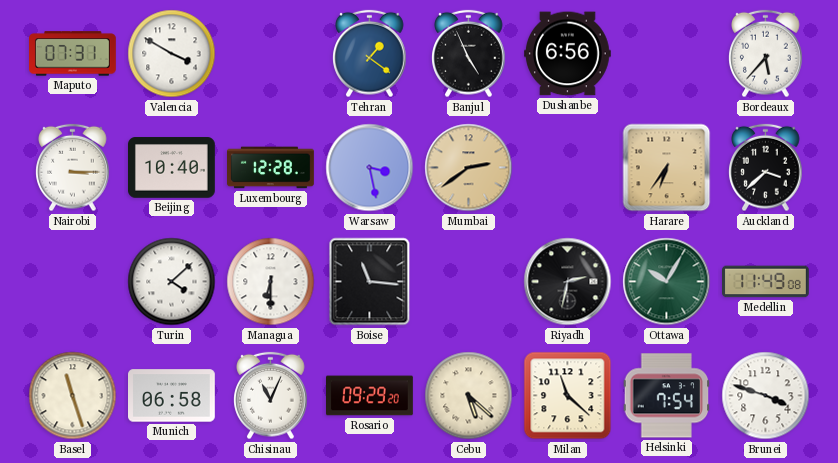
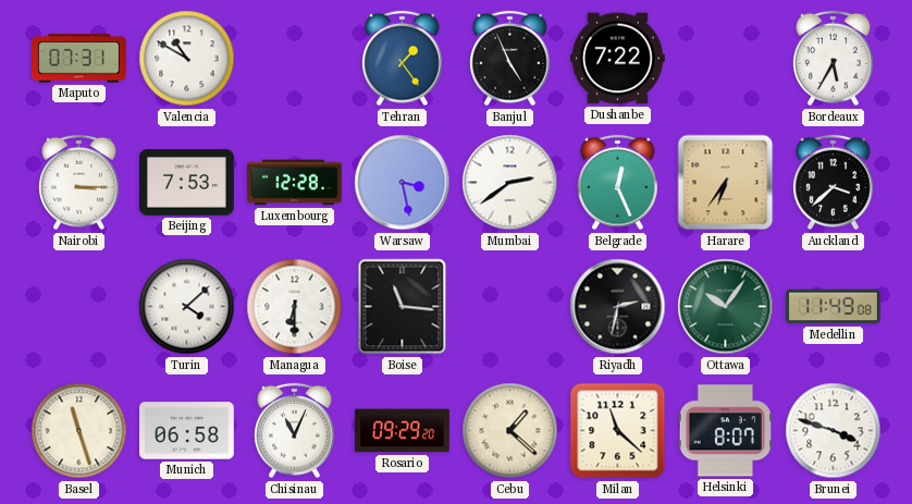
Valencia: 3:50 -> 10:50 (187, 59)
Tehran: 1:21 -> 1:24 (403, 59)
Dushanbe: 6:56 -> 7:22 (618, 59)
Bordeaux: 5:37 -> 5:35 (834, 59)
Beijing: 10:40 -> 7:53 (187, 183)
Mumbai dial: champagne -> white (510, 183)
Belgrade: none -> 12:26 (618, 183)
Ottawa: 10:05 -> 10:06 (726, 307)
Cebu: 5:22 -> 1:22 (510, 431)
Helsinki: 7:54 -> 8:07 (726, 431)
